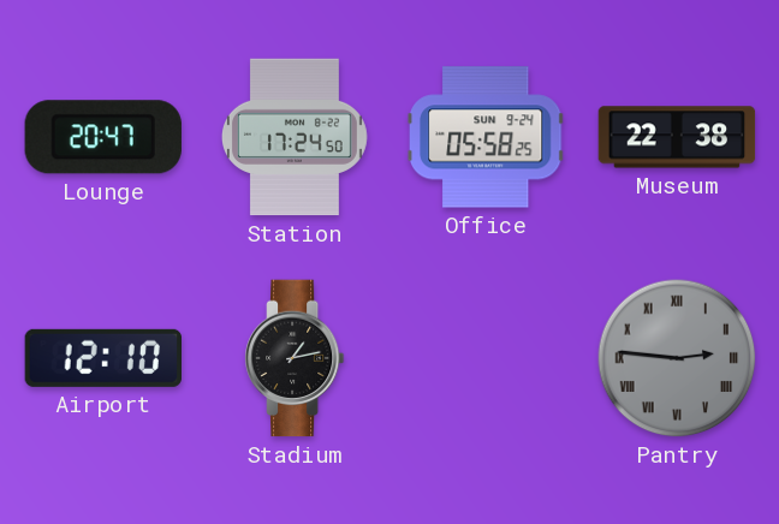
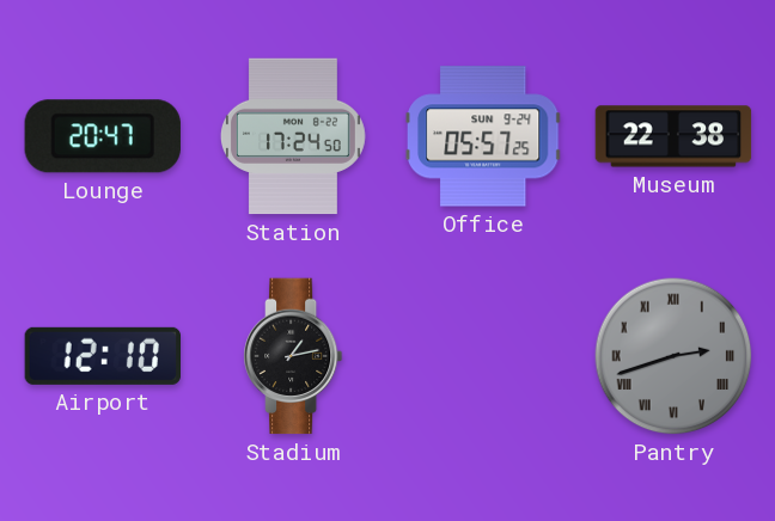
Office: 05:58 -> 05:57 (483, 136)
Pantry: 2:46 -> 2:42 (673, 356)
